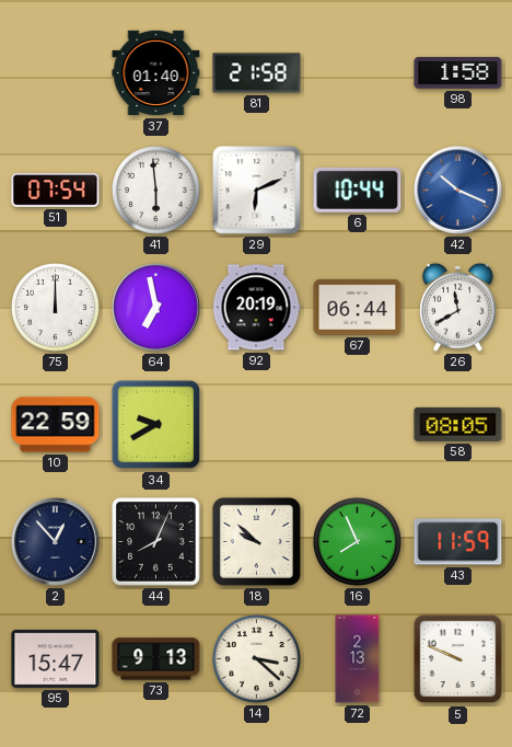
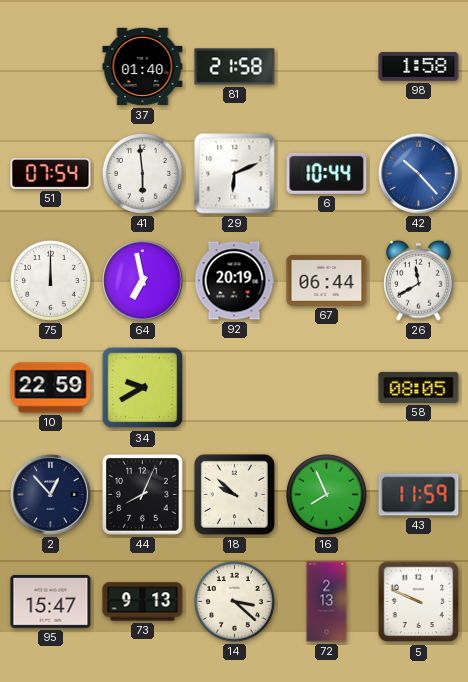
42: 10:19 -> 10:23 (419, 174)
